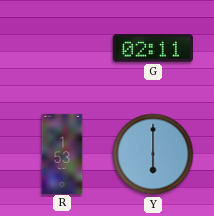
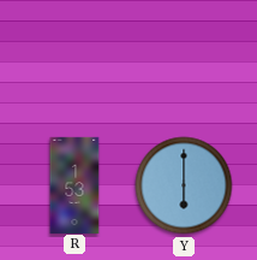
G: 02:11 -> none (153, 48)
